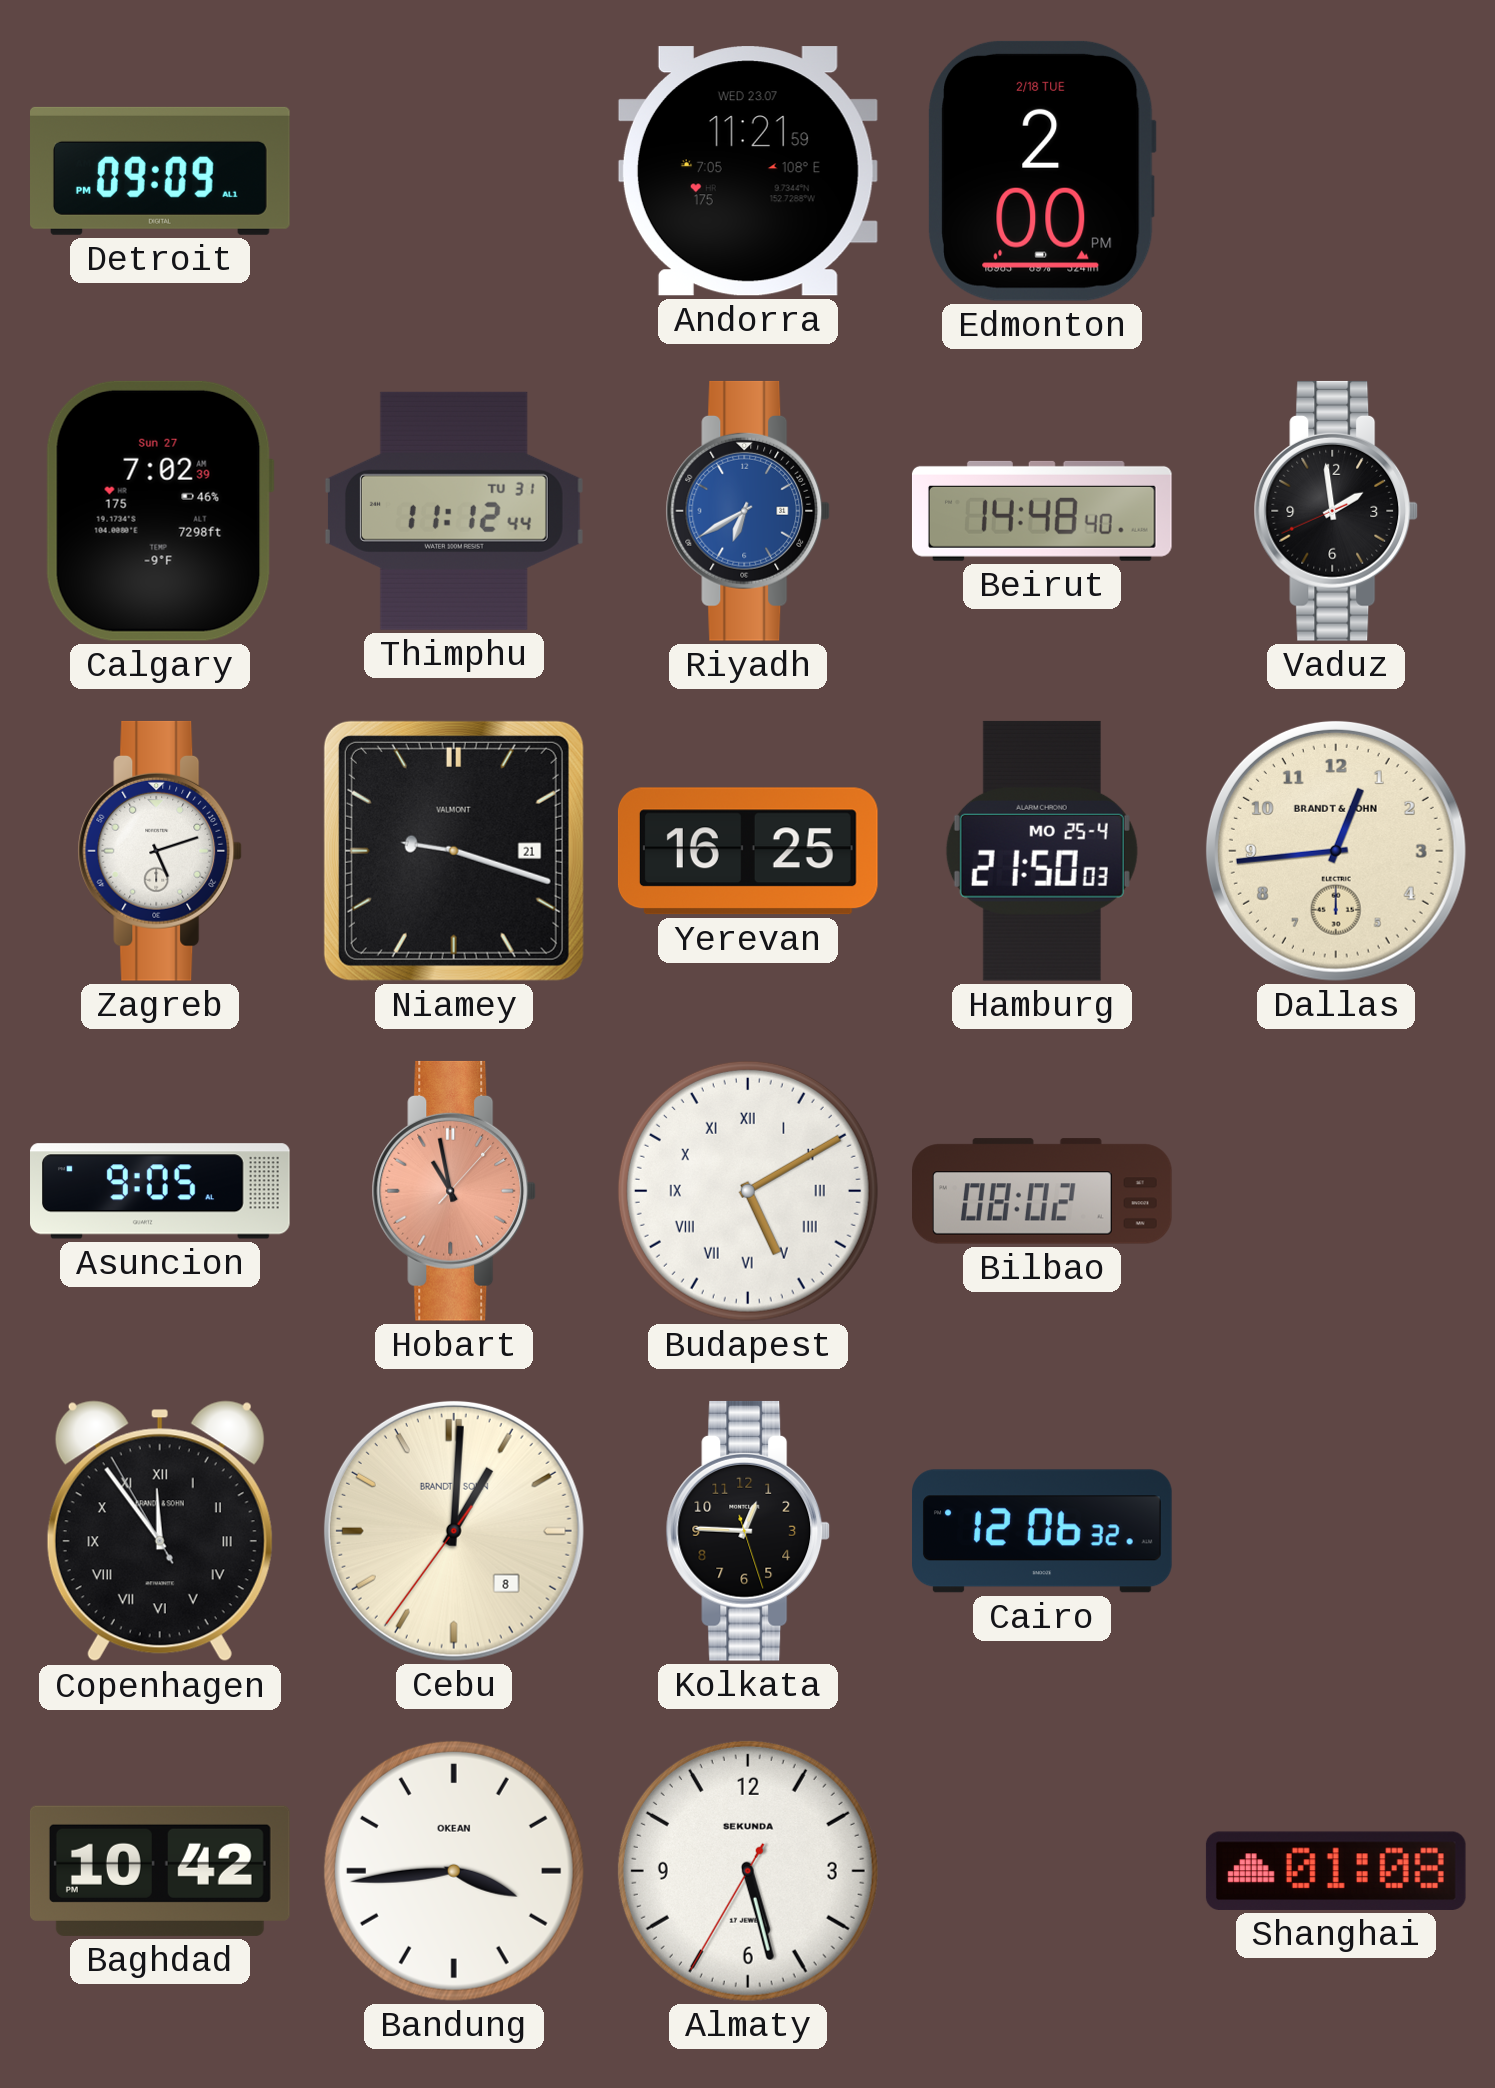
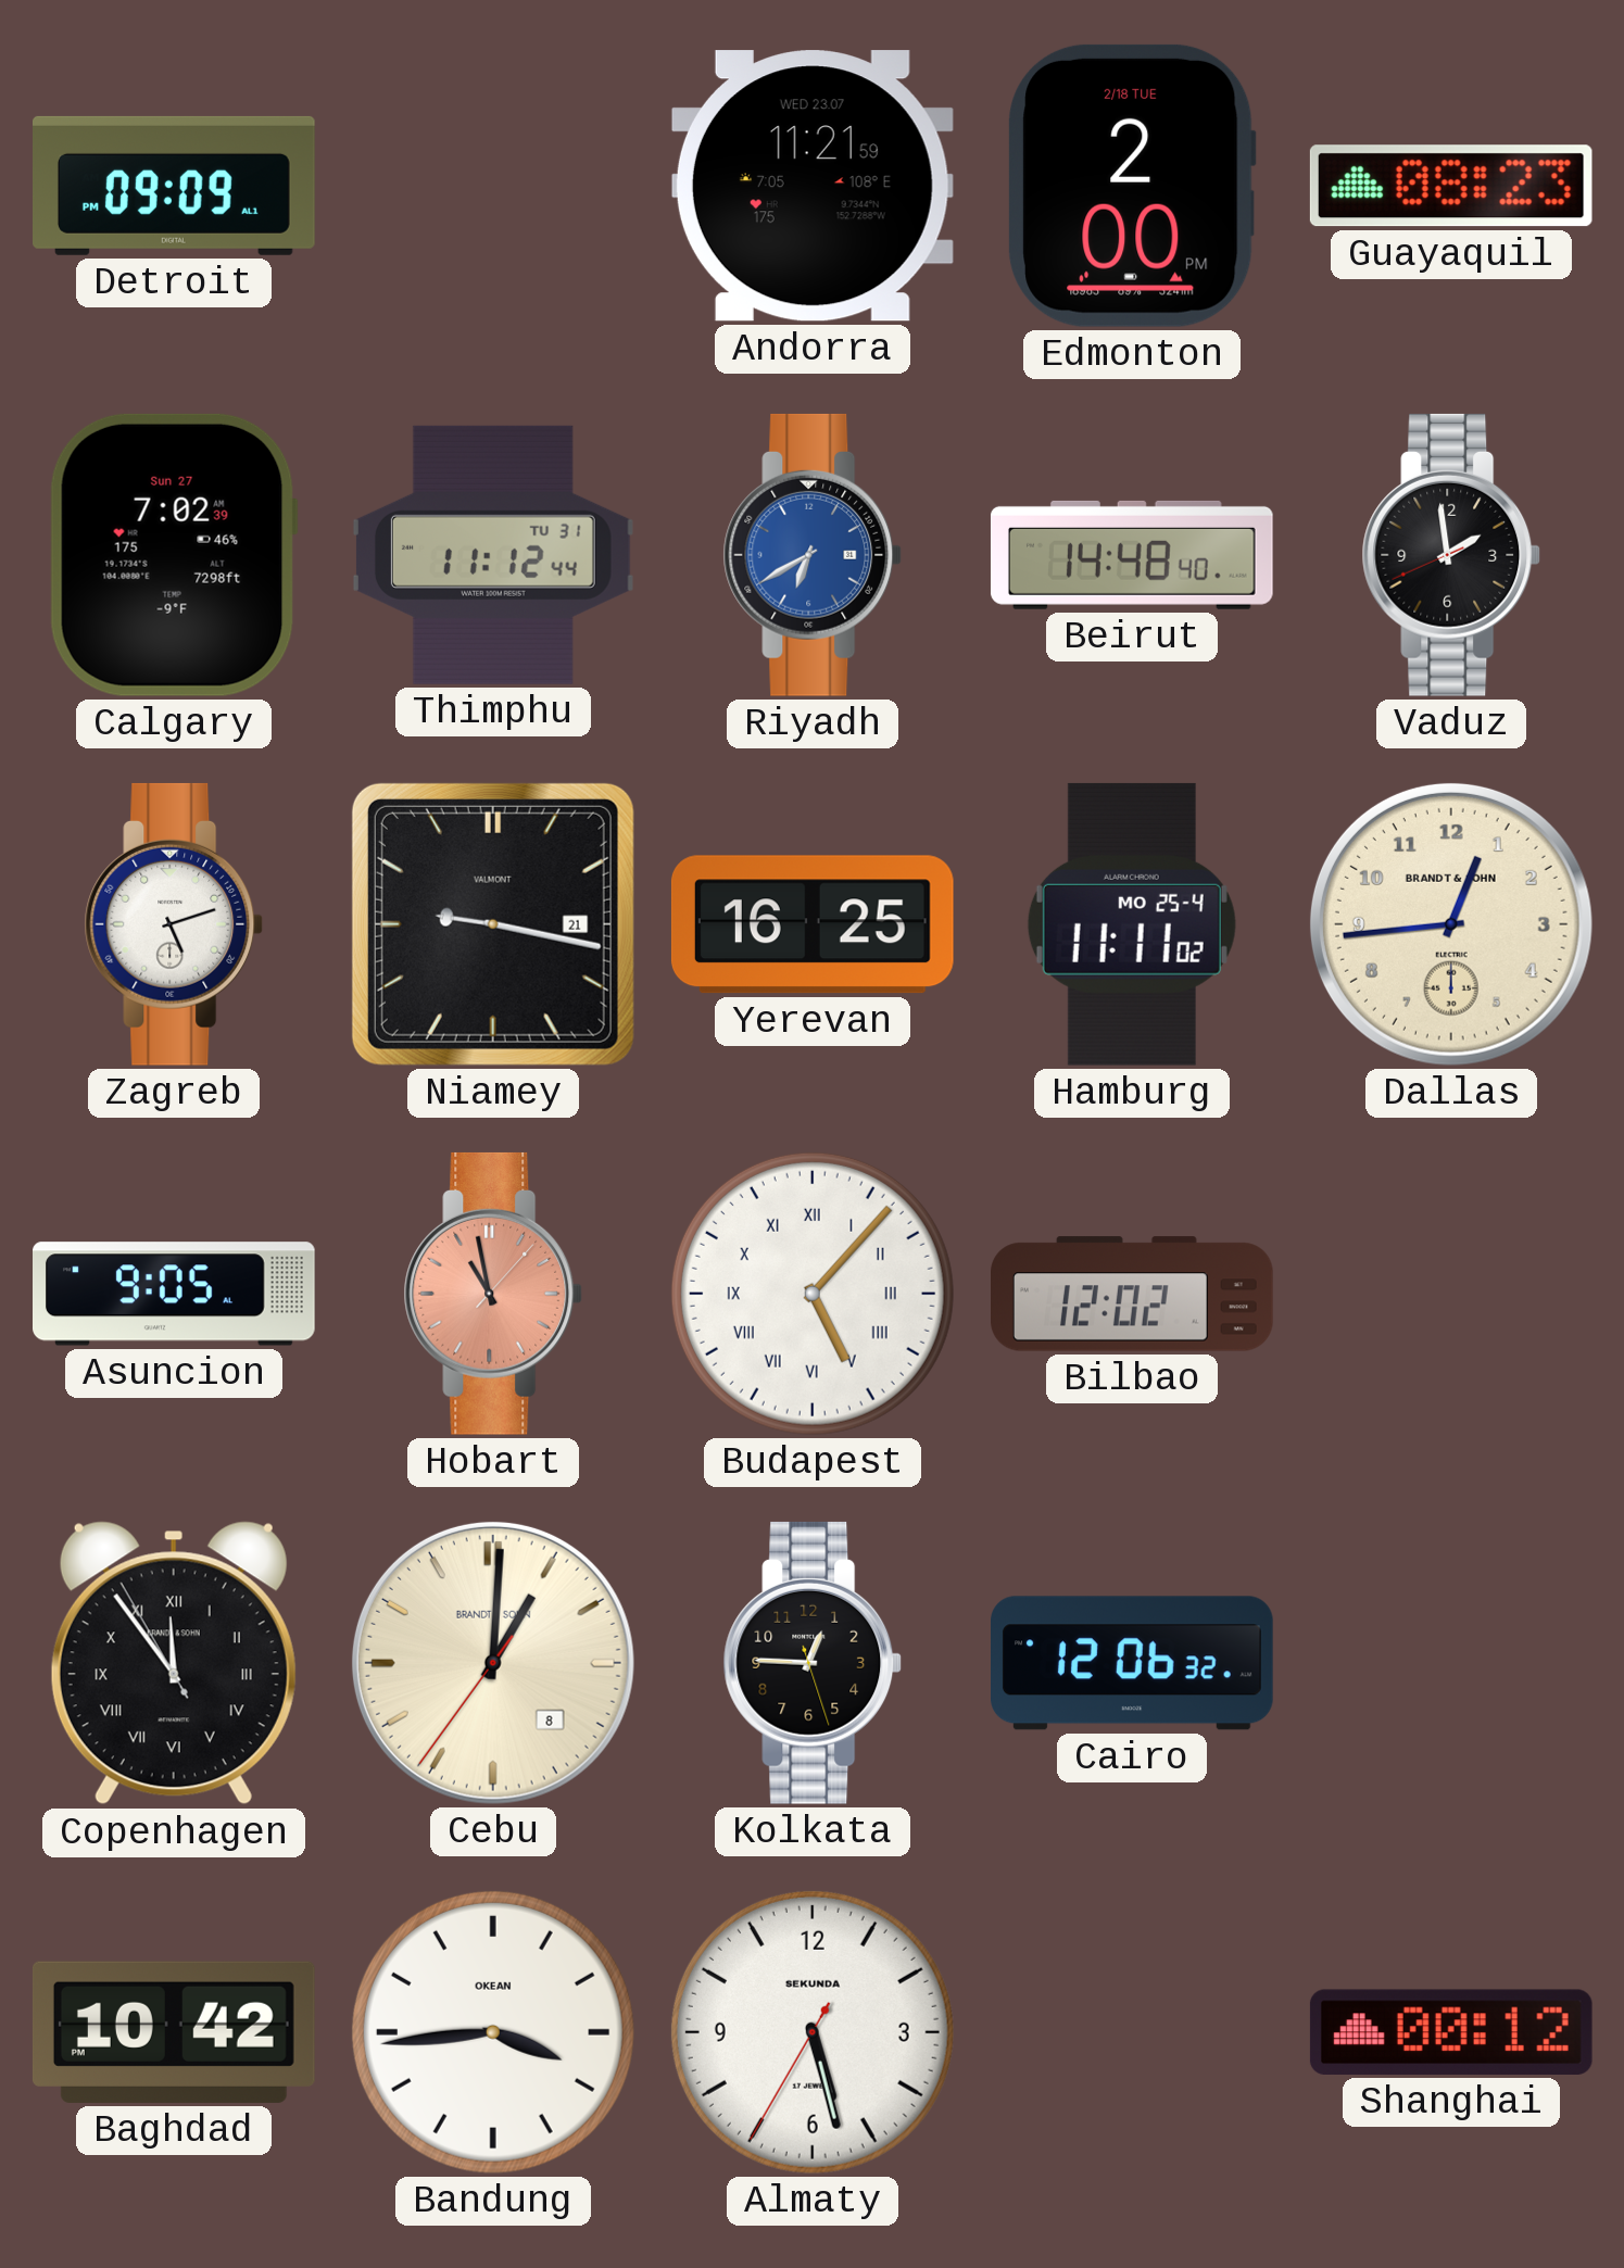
Guayaquil: none -> 08:23 (1451, 186)
Niamey: 9:18 -> 9:17 (493, 924)
Hamburg: 21:50 -> 11:11 (1132, 924)
Budapest: 5:10 -> 5:07 (813, 1294)
Bilbao: 08:02 -> 12:02 (1133, 1294)
Shanghai: 01:08 -> 00:12 (1451, 2032)
